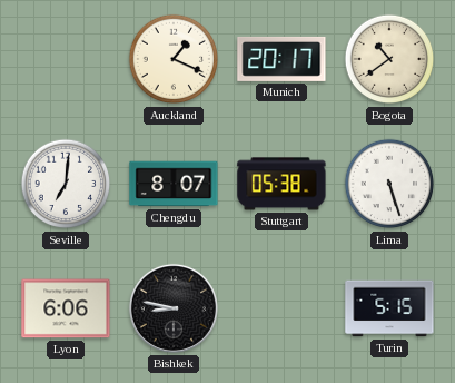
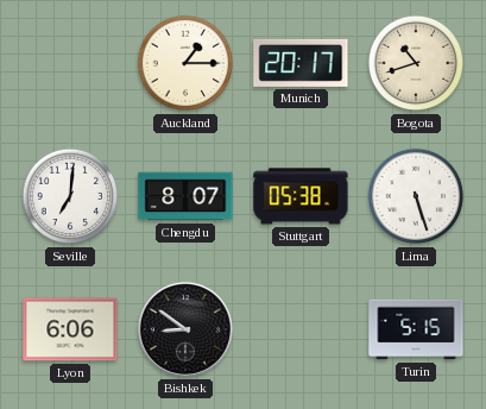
Auckland: 1:19 -> 1:15 (185, 63)
Bogota: 10:39 -> 10:42 (416, 63)
Bishkek: 8:47 -> 8:51 (185, 329)
